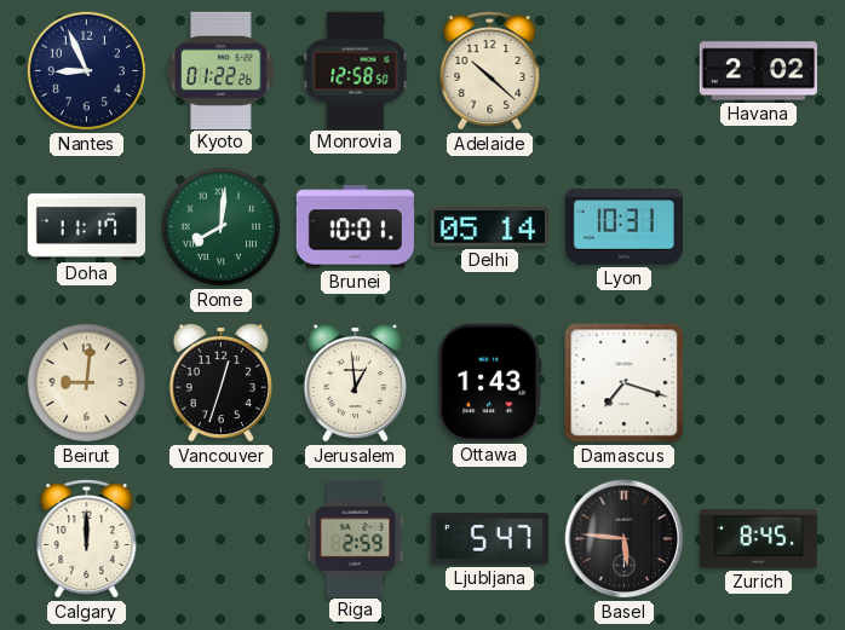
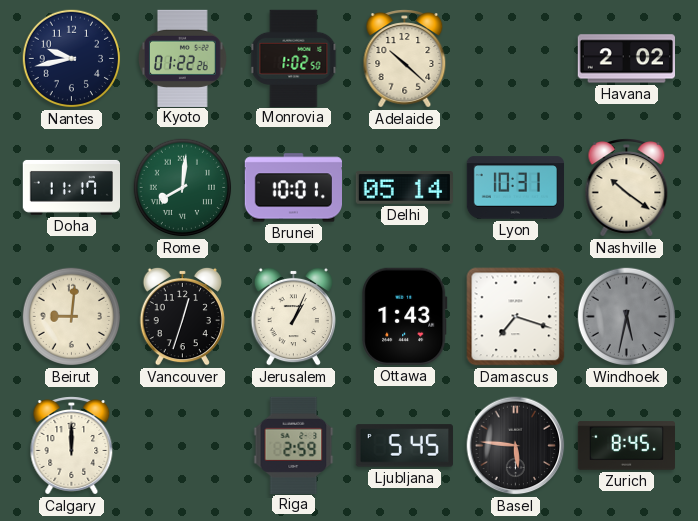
Nantes: 8:56 -> 9:43 (72, 59)
Monrovia: 12:58 -> 1:02 (294, 58)
Nashville: none -> 10:21 (627, 188)
Jerusalem: 12:59 -> 1:04 (293, 316)
Windhoek: none -> 5:32 (627, 317)
Ljubljana: 5:47 -> 5:45 (404, 446)
